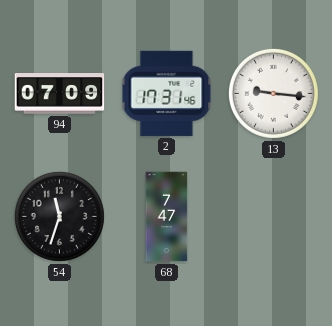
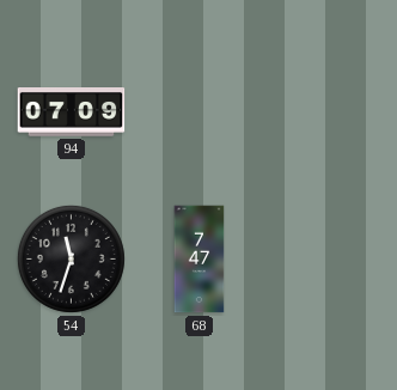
2: 17:31 -> none (167, 93)
13: 9:16 -> none (273, 93)
